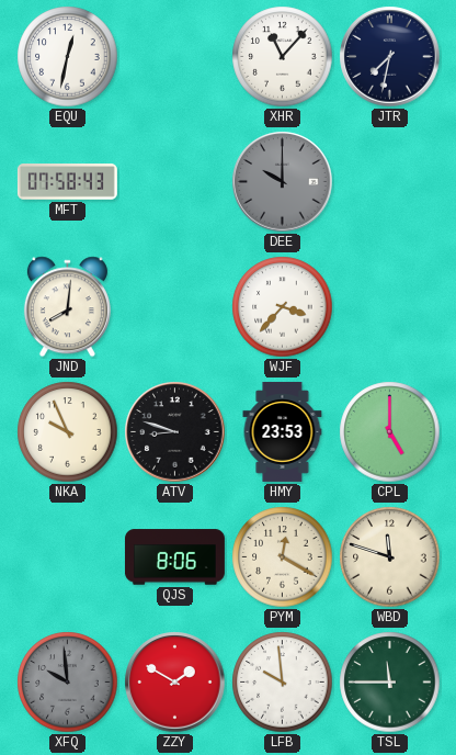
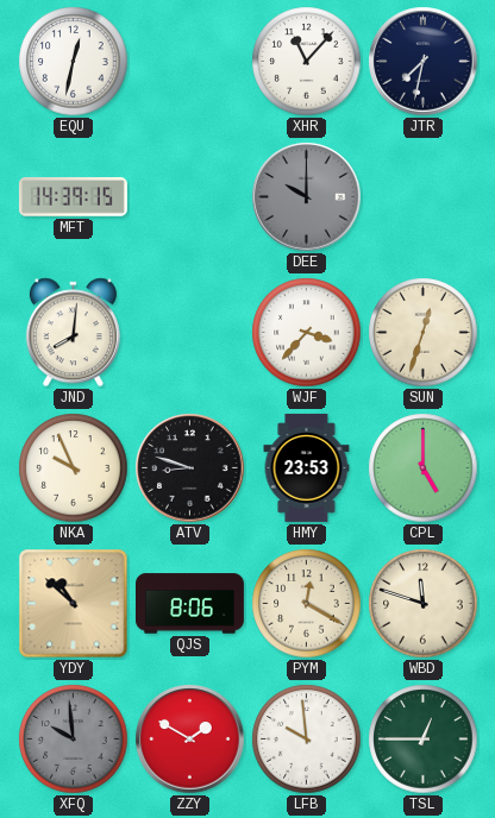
MFT: 07:58 -> 14:39 (73, 197)
SUN: none -> 12:33 (424, 333)
YDY: none -> 10:52 (74, 604)
TSL: 11:45 -> 12:45 (424, 740)
